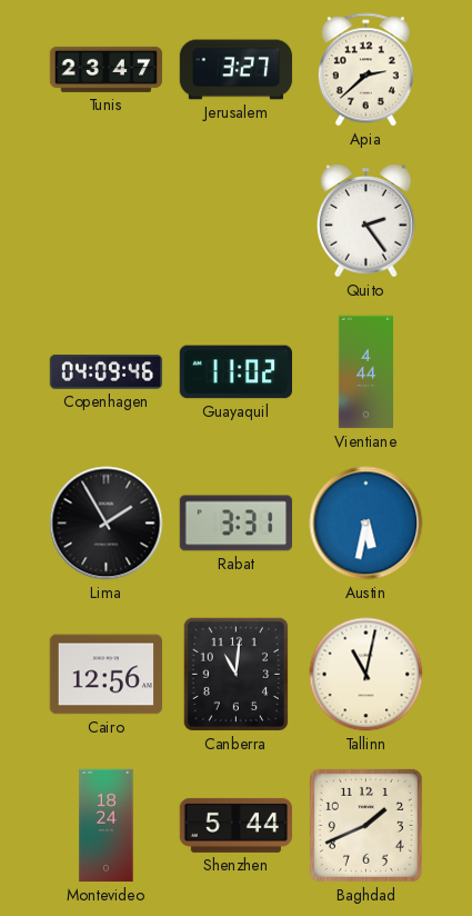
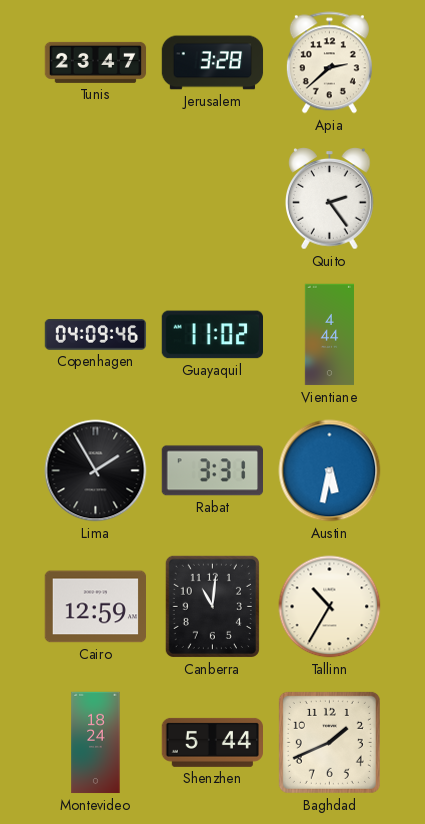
Jerusalem: 3:27 -> 3:28 (213, 63)
Cairo: 12:56 -> 12:59 (95, 607)
Tallinn: 11:02 -> 10:35 (330, 607)
